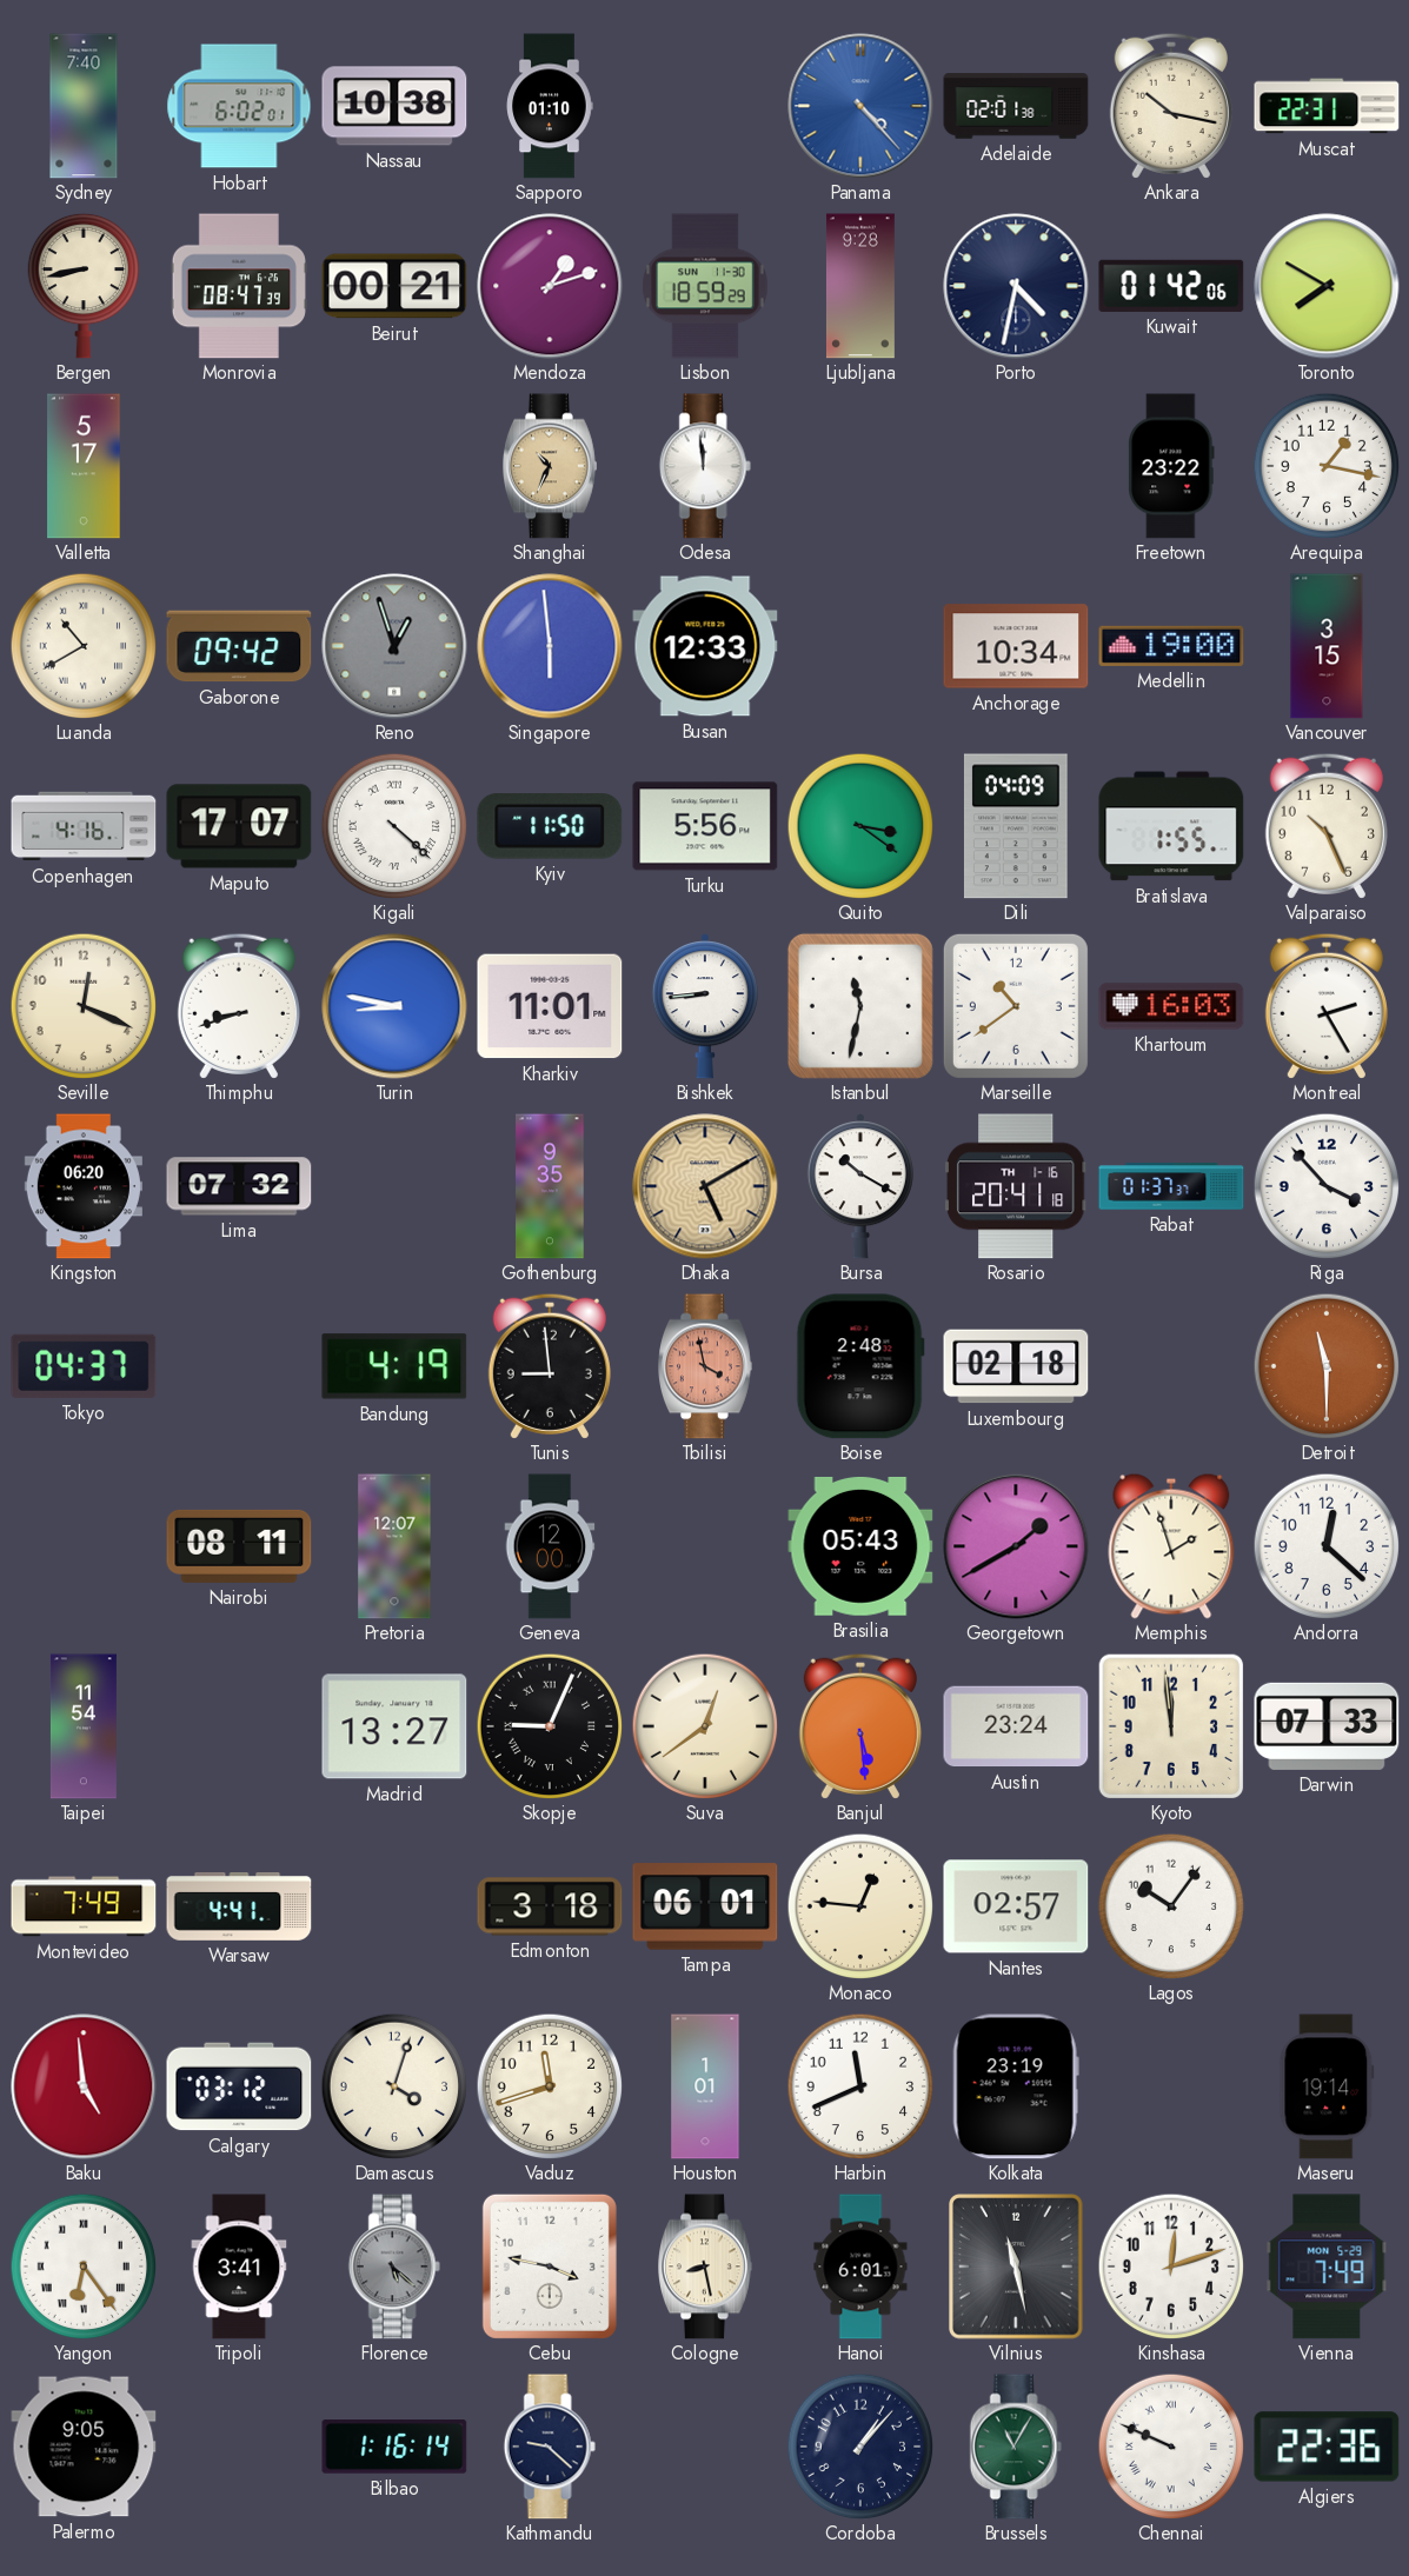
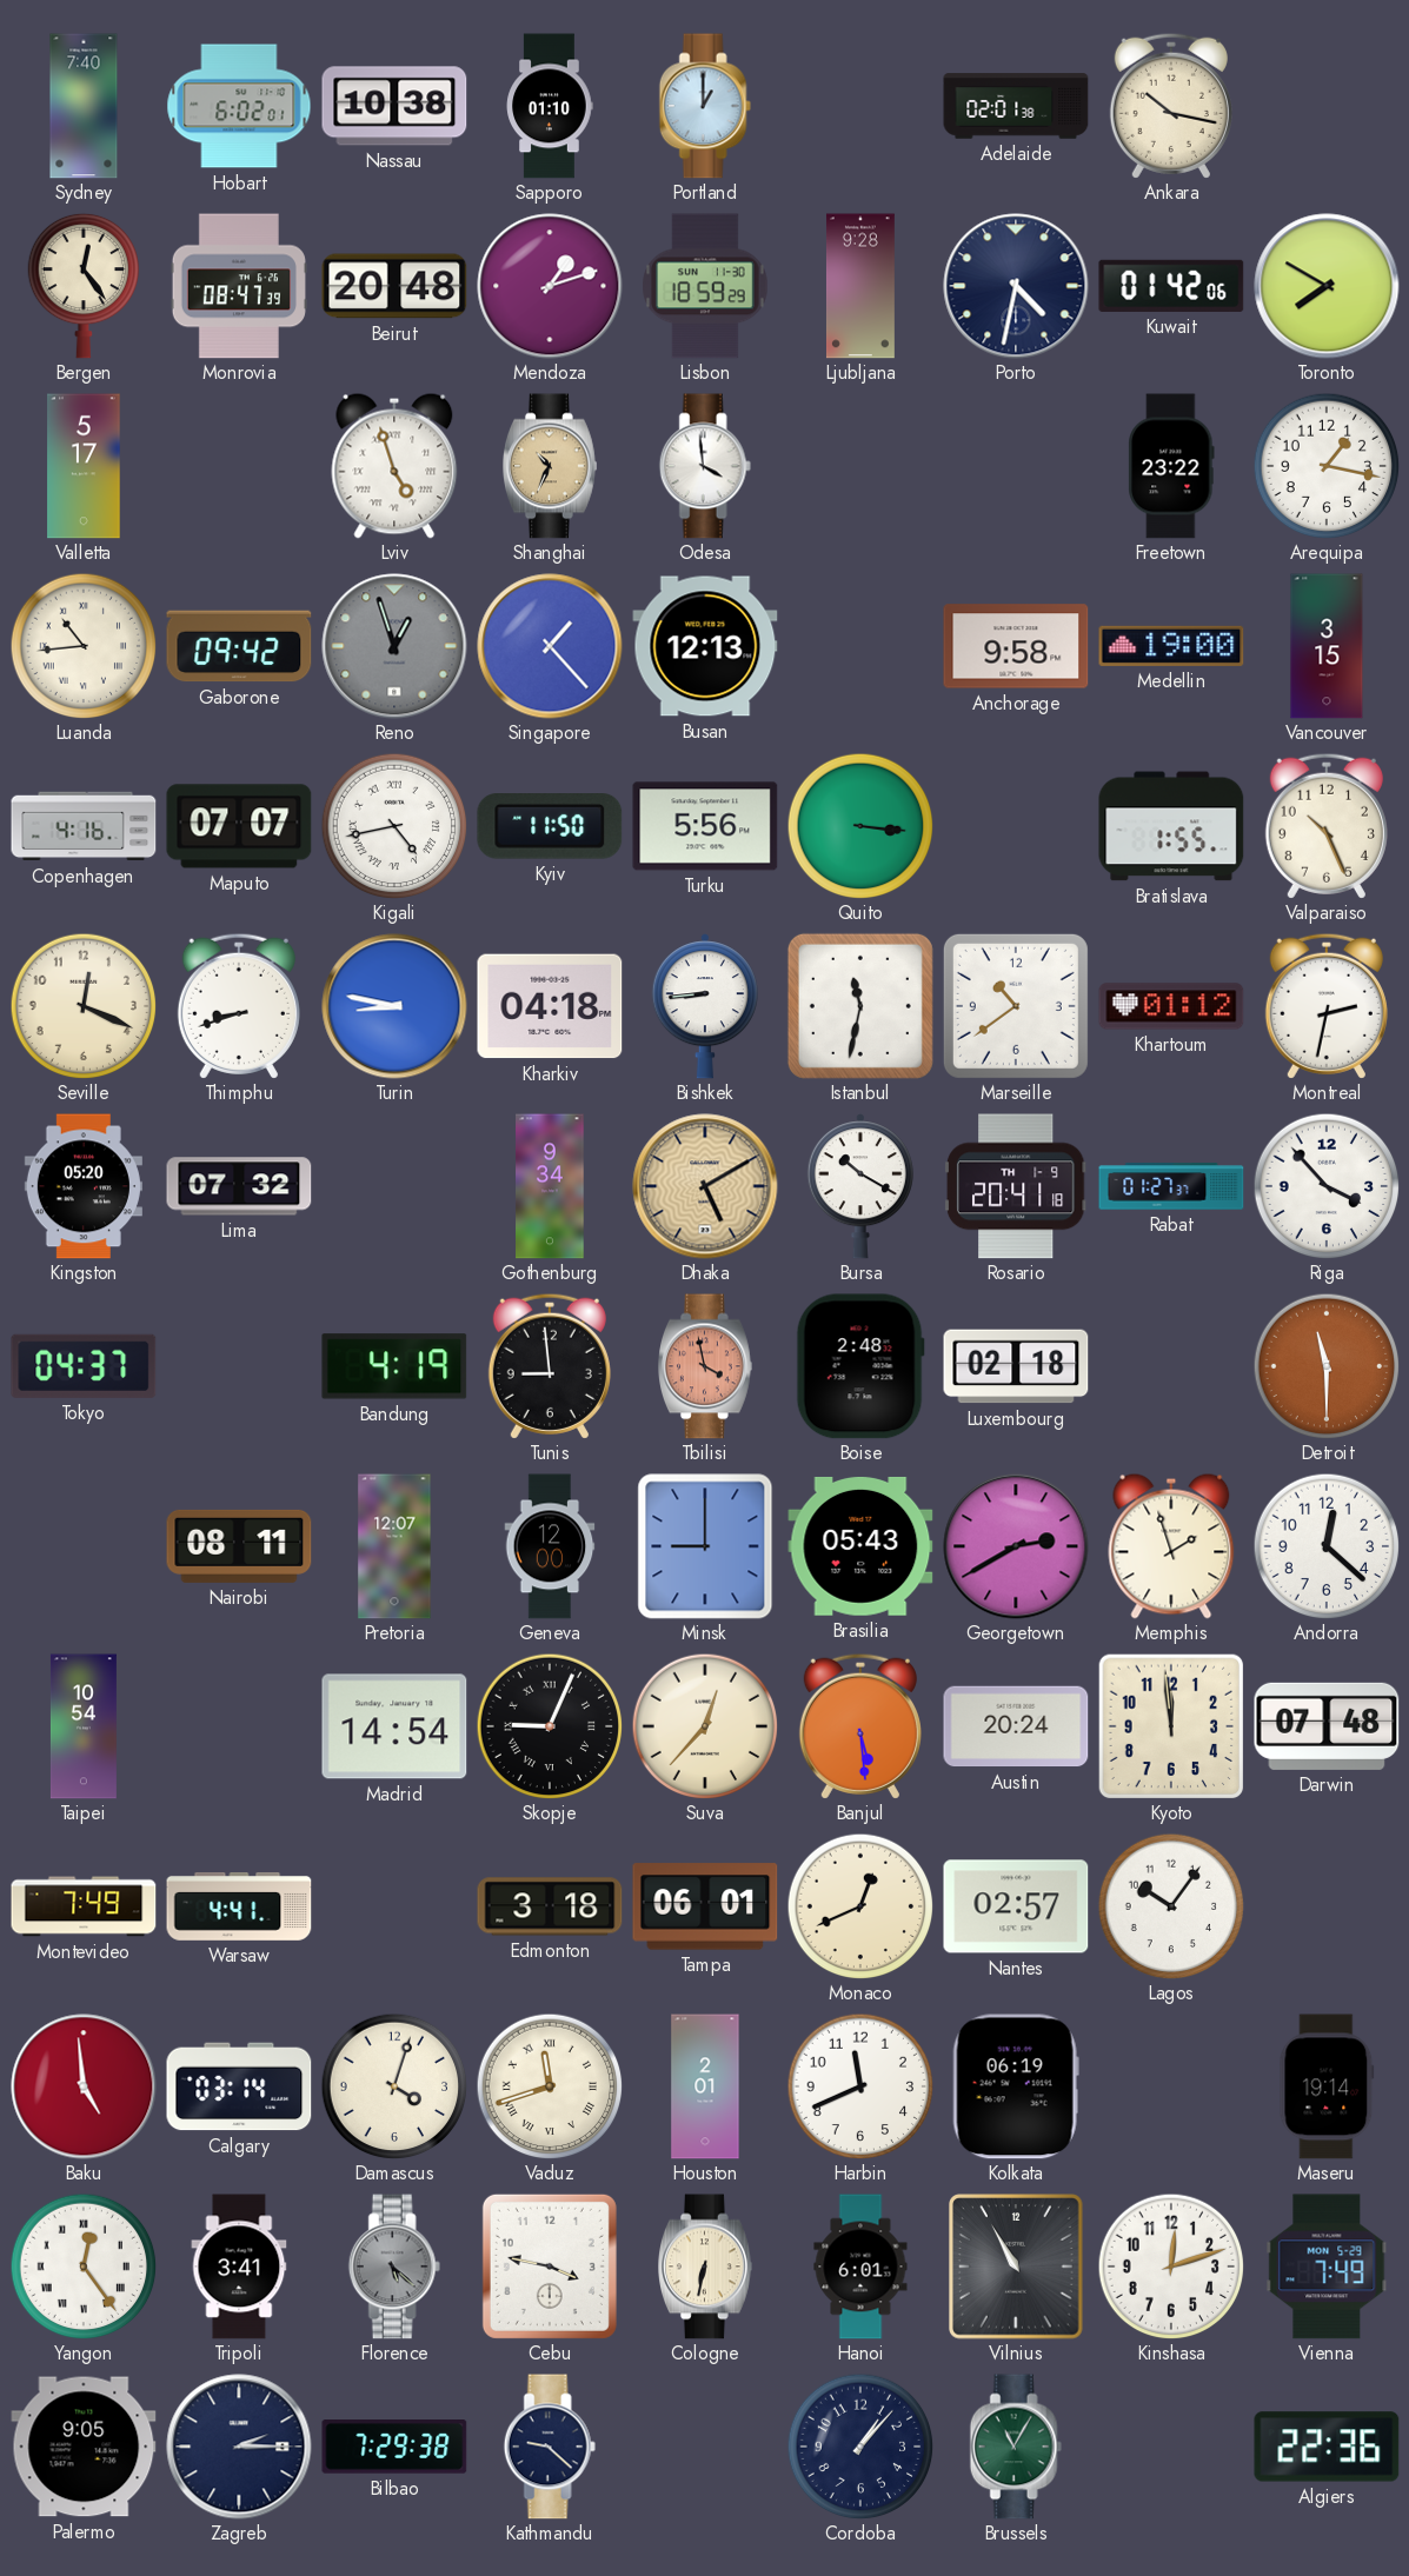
Portland: none -> 1:00 (705, 106)
Panama: 4:23 -> none (860, 106)
Muscat: 22:31 -> none (1327, 106)
Bergen: 8:43 -> 12:24 (82, 286)
Beirut: 00:21 -> 20:48 (394, 286)
Lviv: none -> 4:57 (394, 466)
Odesa: 11:59 -> 3:59 (705, 466)
Luanda: 10:40 -> 10:44 (84, 646)
Singapore: 5:59 -> 1:23 (550, 646)
Busan: 12:33 -> 12:13 (705, 646)
Anchorage: 10:34 -> 9:58 (1016, 646)
Maputo: 17:07 -> 07:07 (239, 826)
Kigali: 4:22 -> 4:43 (394, 826)
Quito: 3:21 -> 3:16 (860, 826)
Dili: 04:09 -> none (1016, 826)
Kharkiv: 11:01 -> 04:18 (550, 1006)
Khartoum: 16:03 -> 01:12 (1171, 1006)
Montreal: 2:25 -> 2:32 (1327, 1006)
Kingston: 06:20 -> 05:20 (84, 1186)
Gothenburg: 9:35 -> 9:34 (550, 1186)
Rosario date: TH 1-16 -> TH 1-9 (1016, 1186)
Rabat: 01:37 -> 01:27 (1171, 1186)
Minsk: none -> 9:00 (705, 1546)
Georgetown: 1:40 -> 2:40 (1016, 1546)
Taipei: 11:54 -> 10:54 (84, 1726)
Madrid: 13:27 -> 14:54 (394, 1726)
Suva: 12:39 -> 12:37 (705, 1726)
Austin: 23:24 -> 20:24 (1016, 1726)
Darwin: 07:33 -> 07:48 (1327, 1726)
Monaco: 12:46 -> 12:41 (860, 1906)
Calgary: 03:12 -> 03:14 (239, 2086)
Vaduz numerals: Arabic -> Roman (550, 2086)
Houston: 1:01 -> 2:01 (705, 2086)
Kolkata: 23:19 -> 06:19 (1016, 2086)
Yangon: 6:24 -> 12:24 (84, 2267)
Cologne: 8:28 -> 6:32 (706, 2267)
Vilnius: 11:28 -> 10:55 (1016, 2267)
Zagreb: none -> 2:15 (239, 2447)
Bilbao: 1:16 -> 7:29 (394, 2447)
Chennai: 9:49 -> none (1171, 2447)
